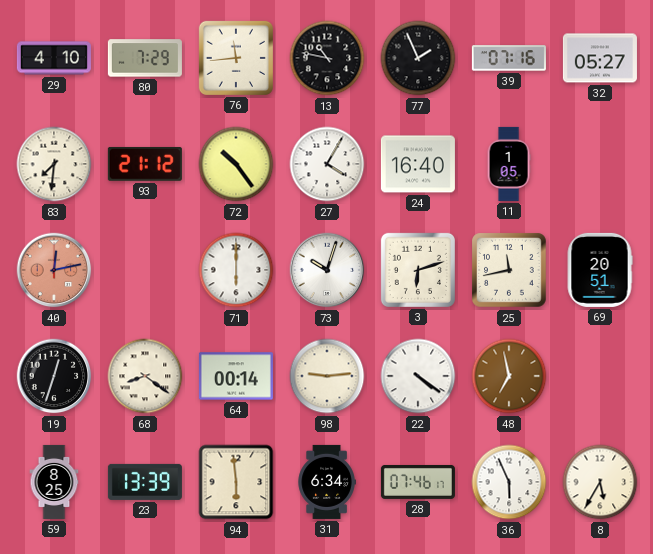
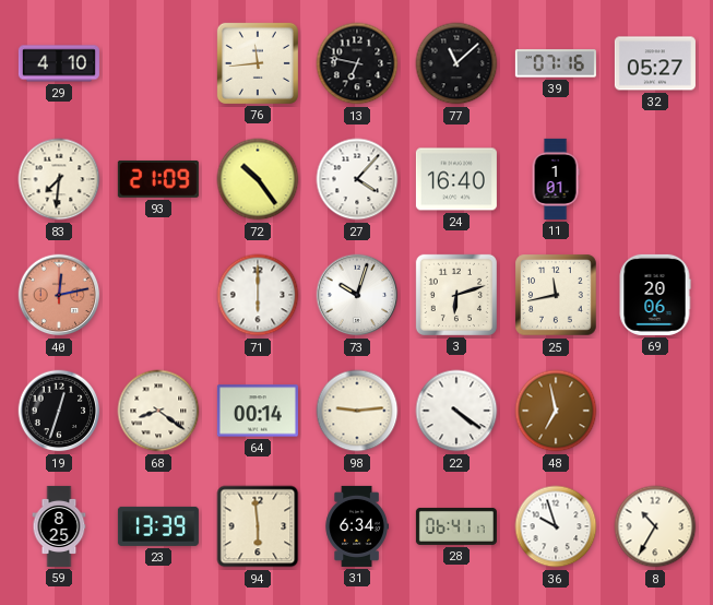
80: 7:29 -> none (145, 58)
13: 10:47 -> 6:47 (357, 63)
77: 1:56 -> 11:08 (456, 63)
93: 21:12 -> 21:09 (158, 179)
27: 4:05 -> 4:07 (357, 179)
11: 1:05 -> 1:01 (556, 179)
69: 20:51 -> 20:06 (655, 295)
28: 07:46 -> 06:41 (456, 526)
36: 5:56 -> 9:57 (556, 526)
8: 5:35 -> 10:35 (655, 526)
